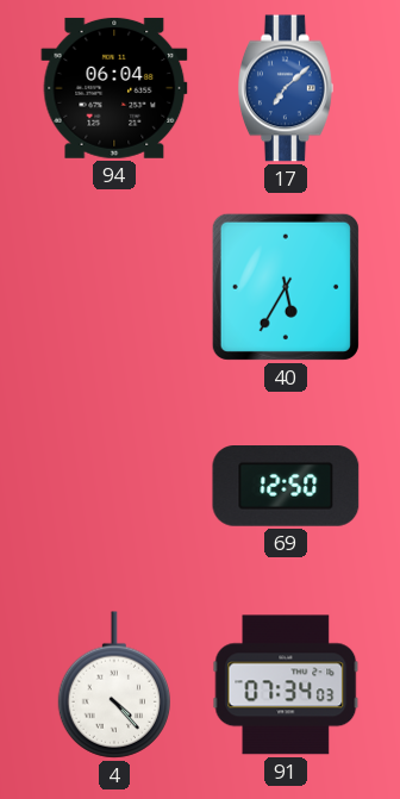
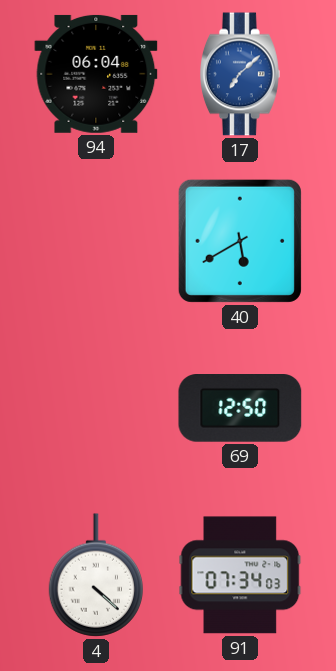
40: 5:35 -> 5:40 (240, 241)
4: 4:23 -> 4:22 (95, 575)
